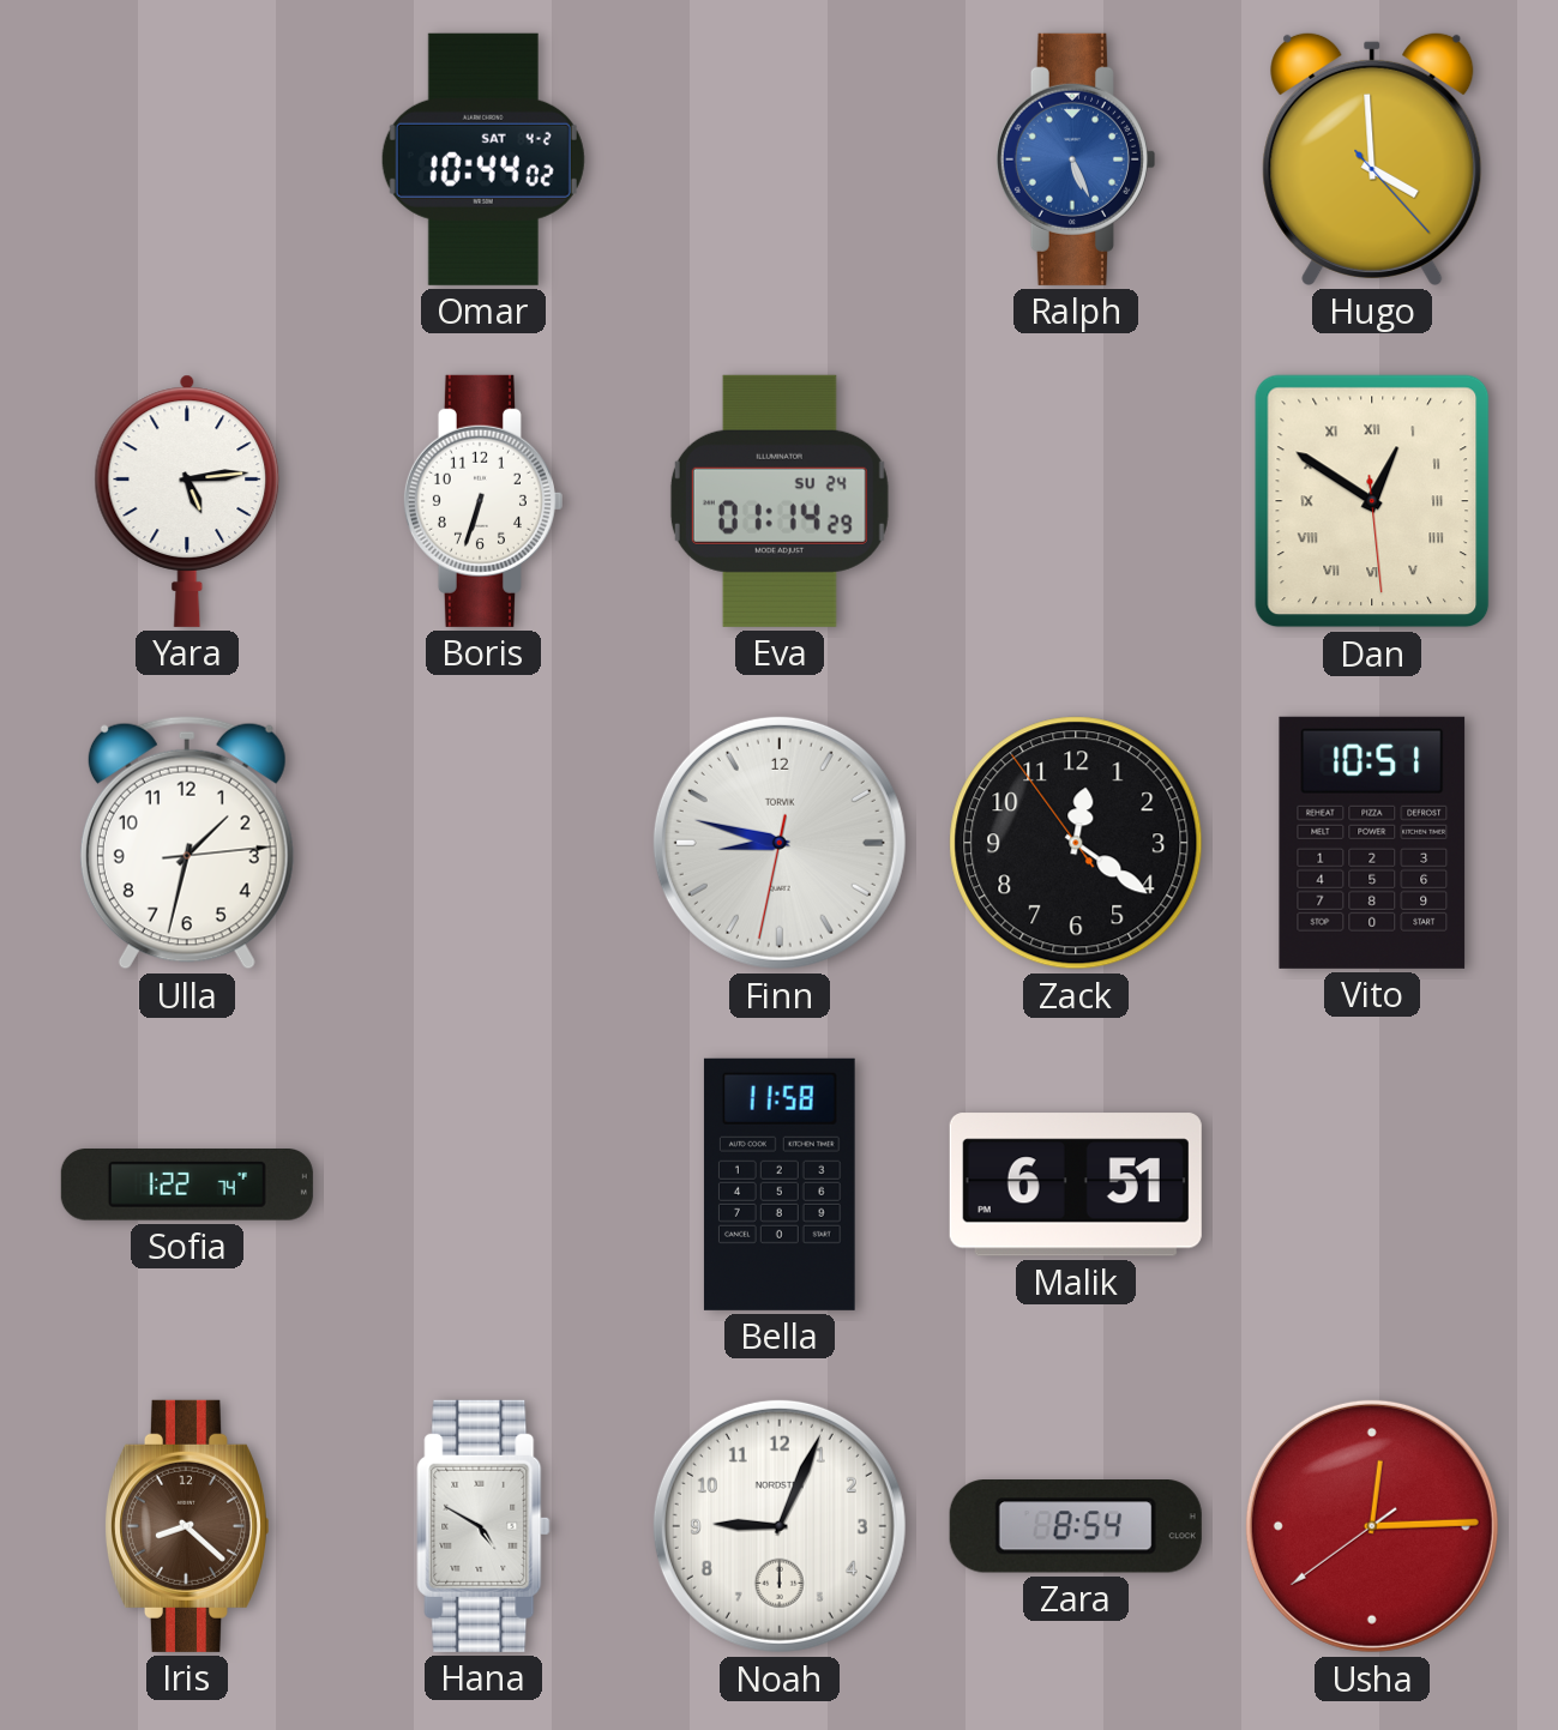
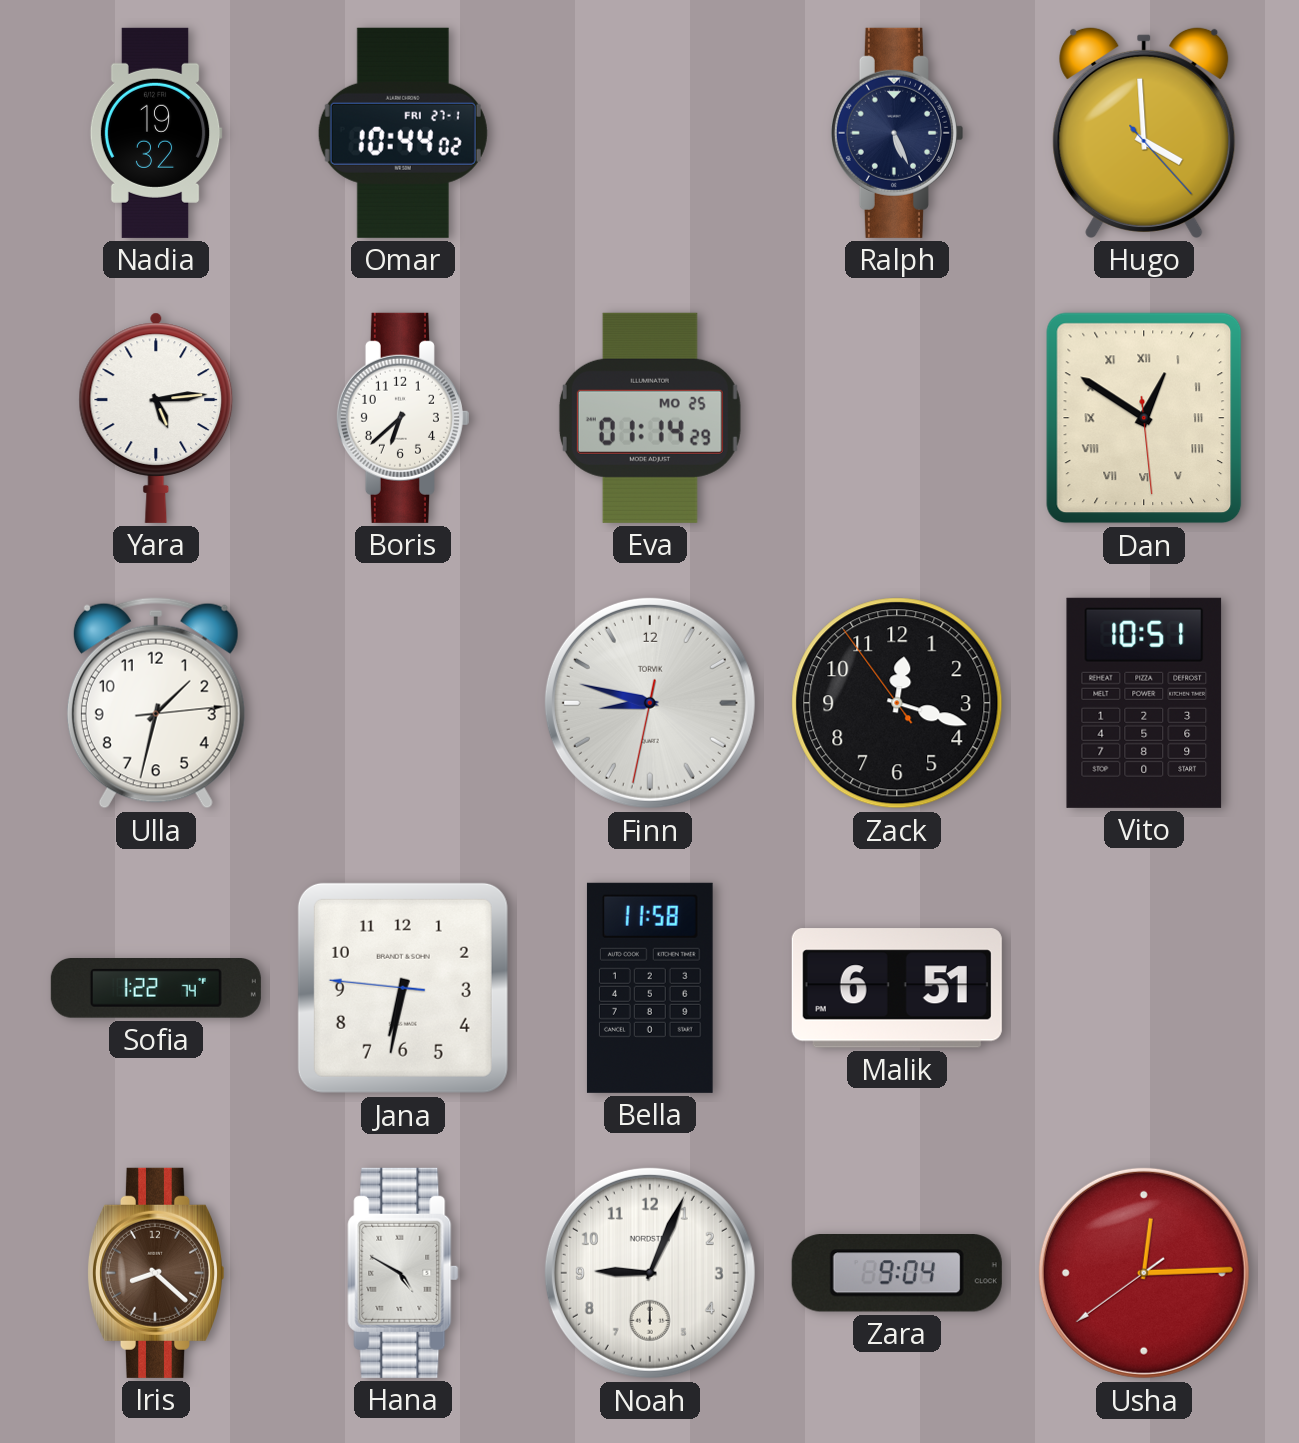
Nadia: none -> 19:32 (156, 133)
Omar date: SAT 4-2 -> FRI 27-1 (403, 133)
Ralph dial: blue -> navy (896, 133)
Boris: 6:33 -> 6:38 (402, 418)
Eva date: SU 24 -> MO 25 (650, 418)
Zack: 12:20 -> 12:17 (897, 703)
Jana: none -> 6:31 (403, 988)
Zara: 8:54 -> 9:04 (897, 1274)
